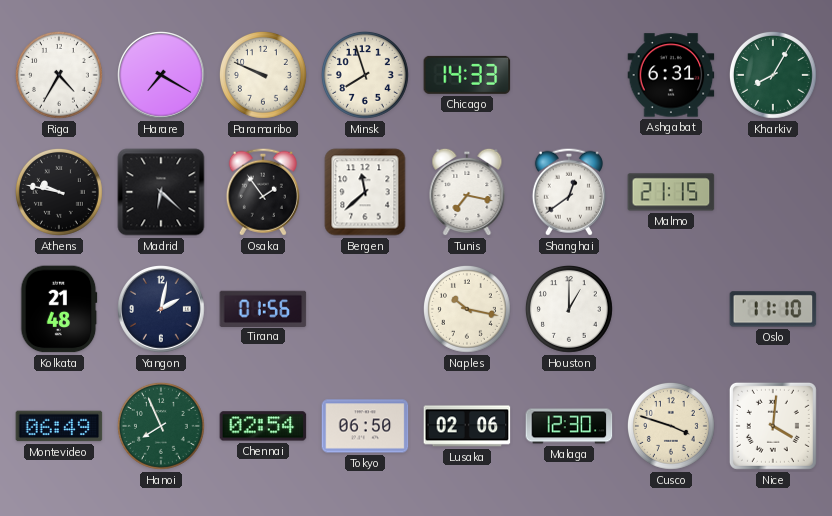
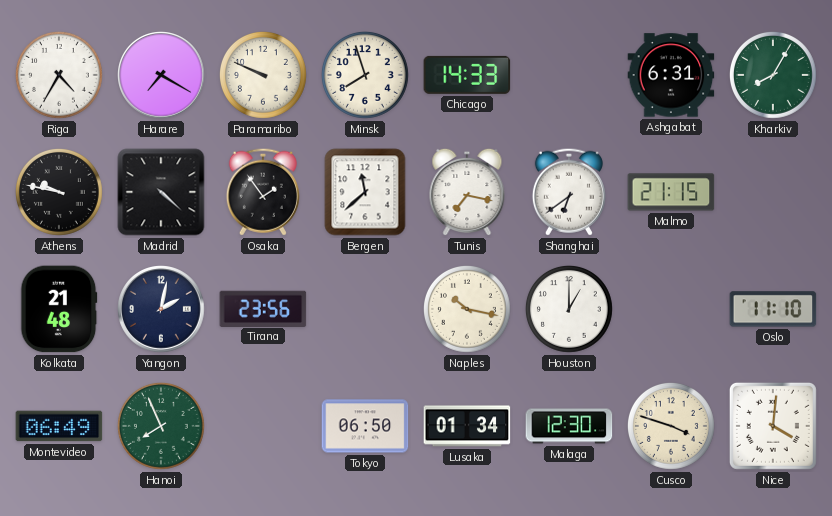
Madrid: 6:22 -> 4:22 (161, 192)
Shanghai: 12:39 -> 6:39 (569, 192)
Tirana: 01:56 -> 23:56 (263, 308)
Chennai: 02:54 -> none (263, 426)
Lusaka: 02:06 -> 01:34 (467, 426)
